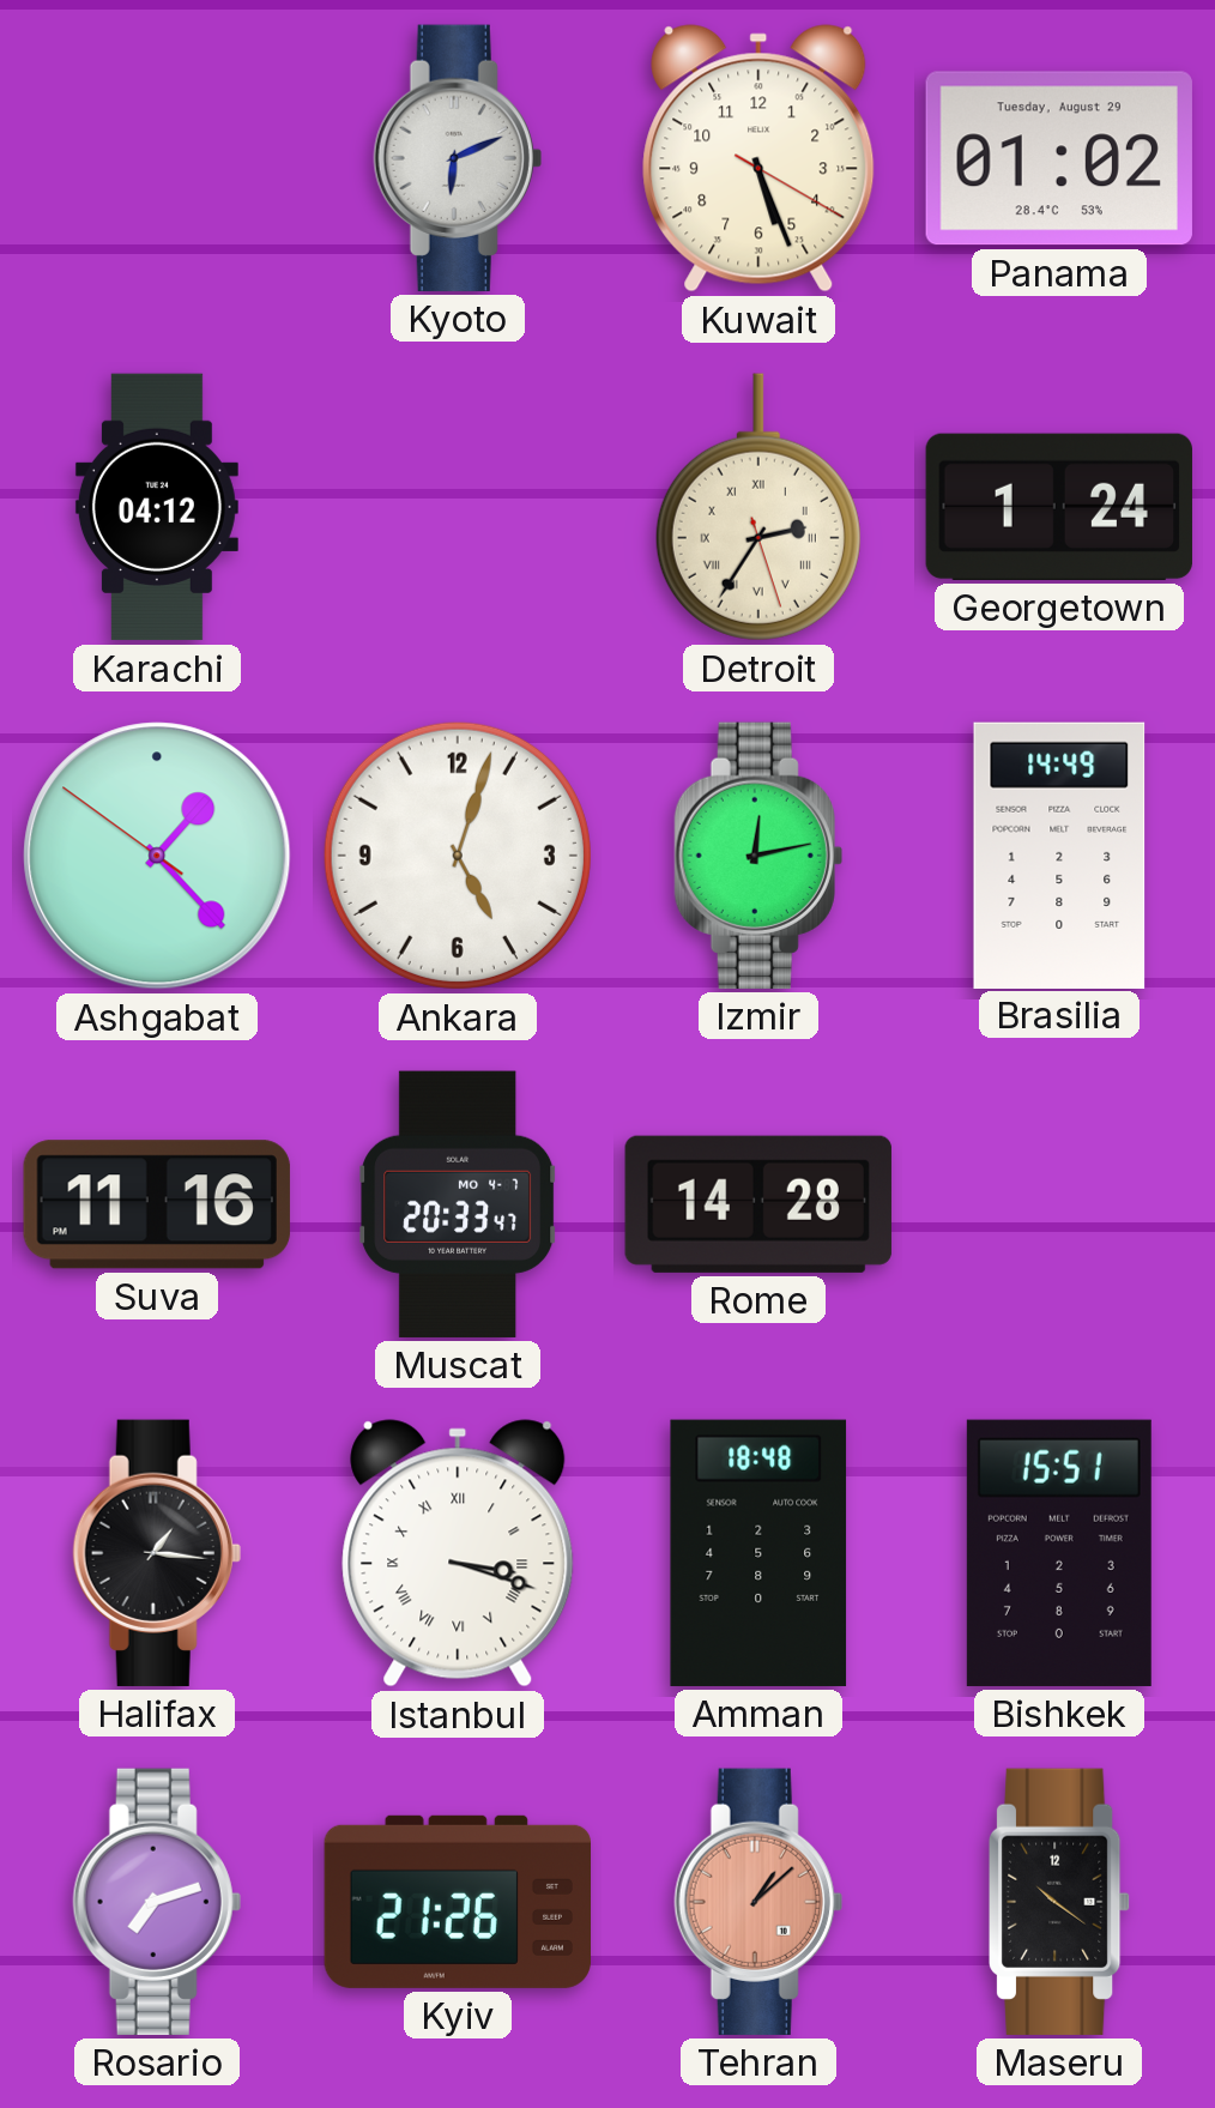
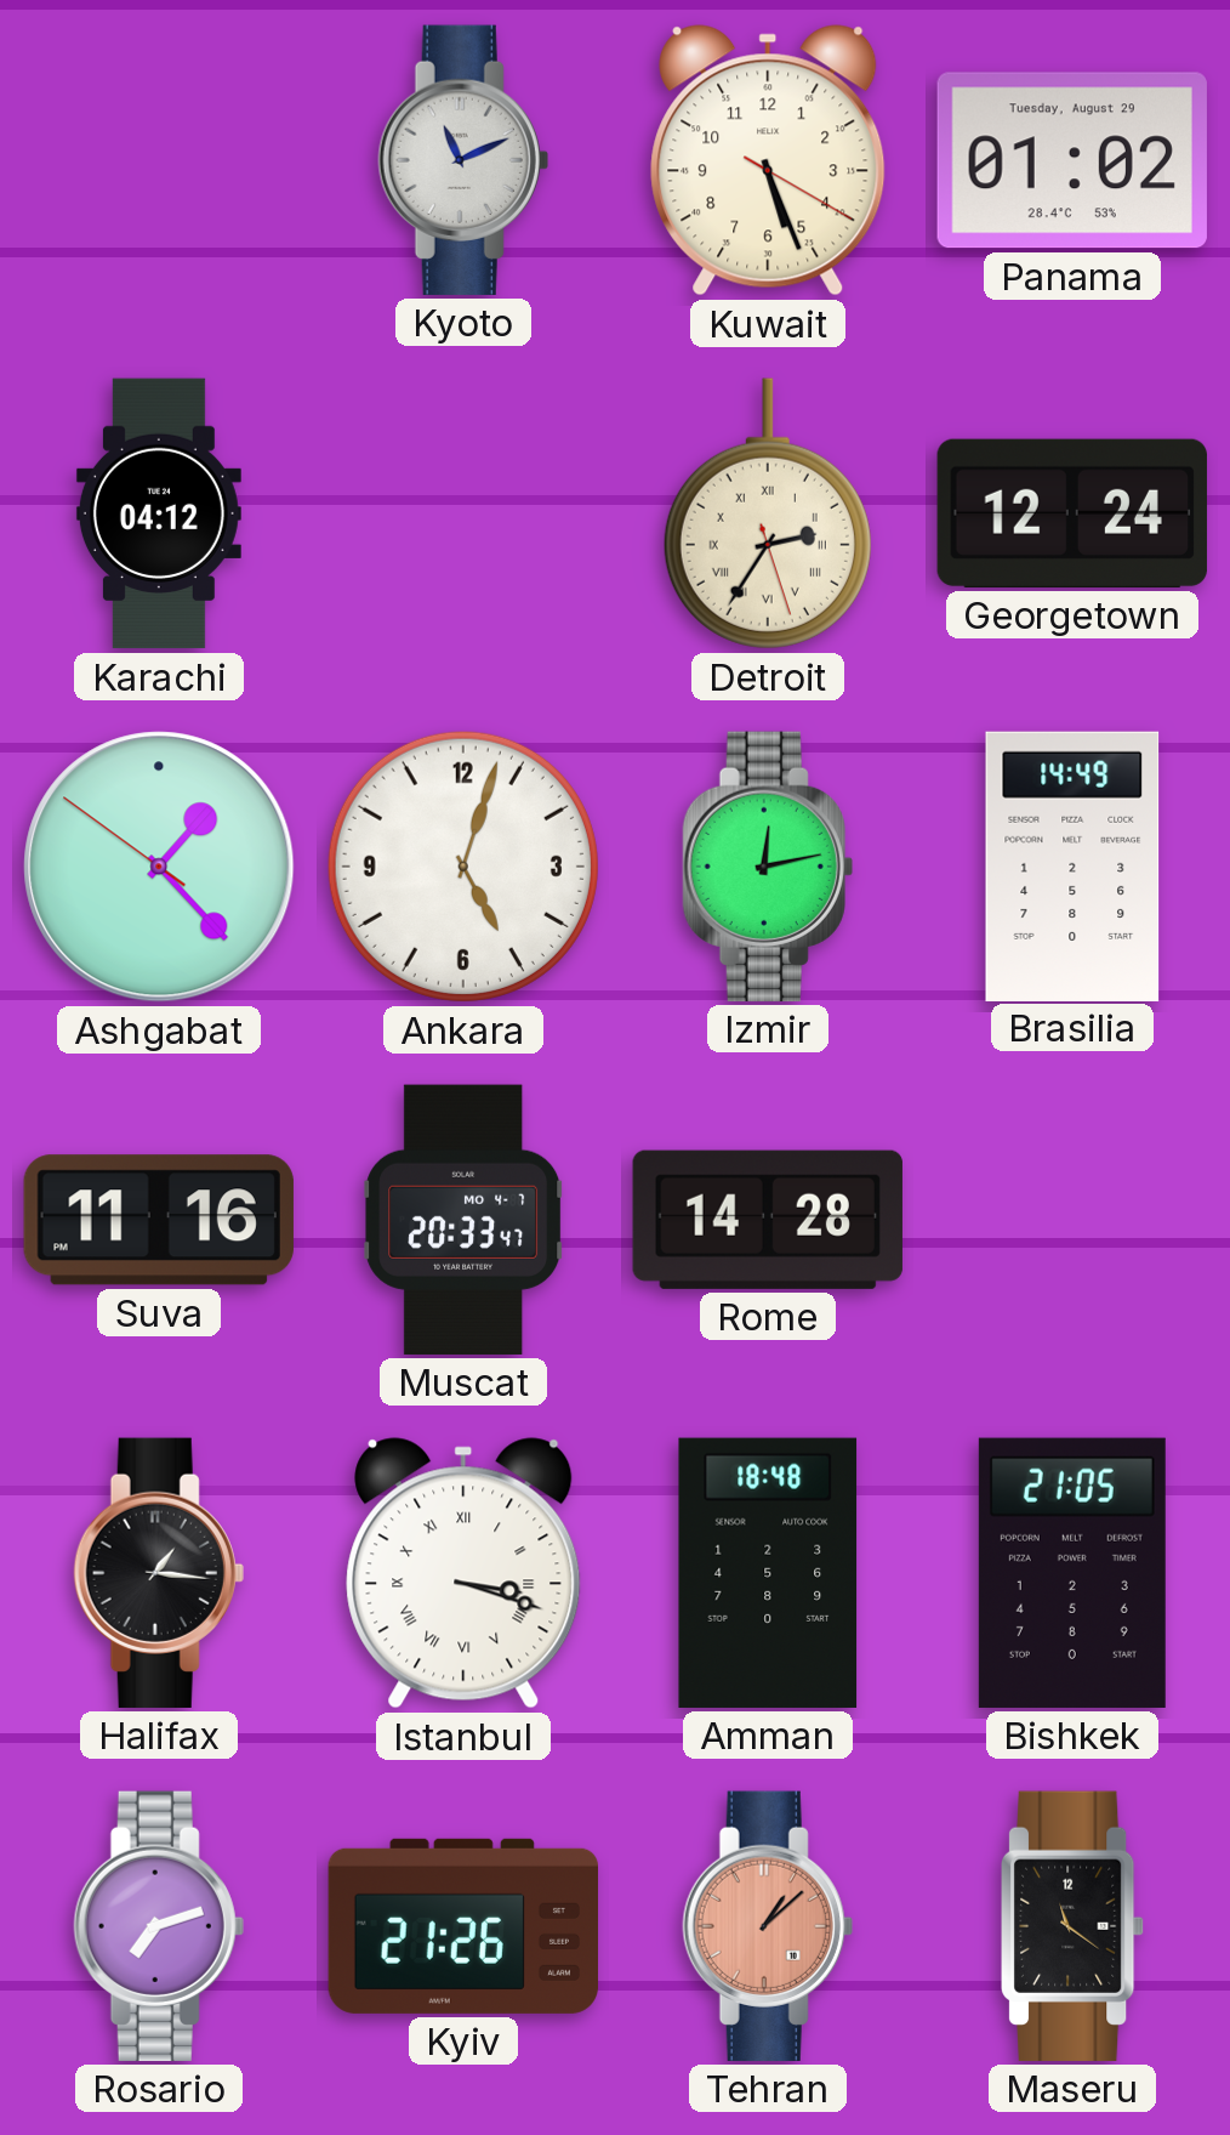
Kyoto: 6:11 -> 11:11 (463, 160)
Georgetown: 1:24 -> 12:24 (1072, 513)
Bishkek: 15:51 -> 21:05 (1072, 1573)
Maseru: 10:21 -> 11:21 (1074, 1926)
